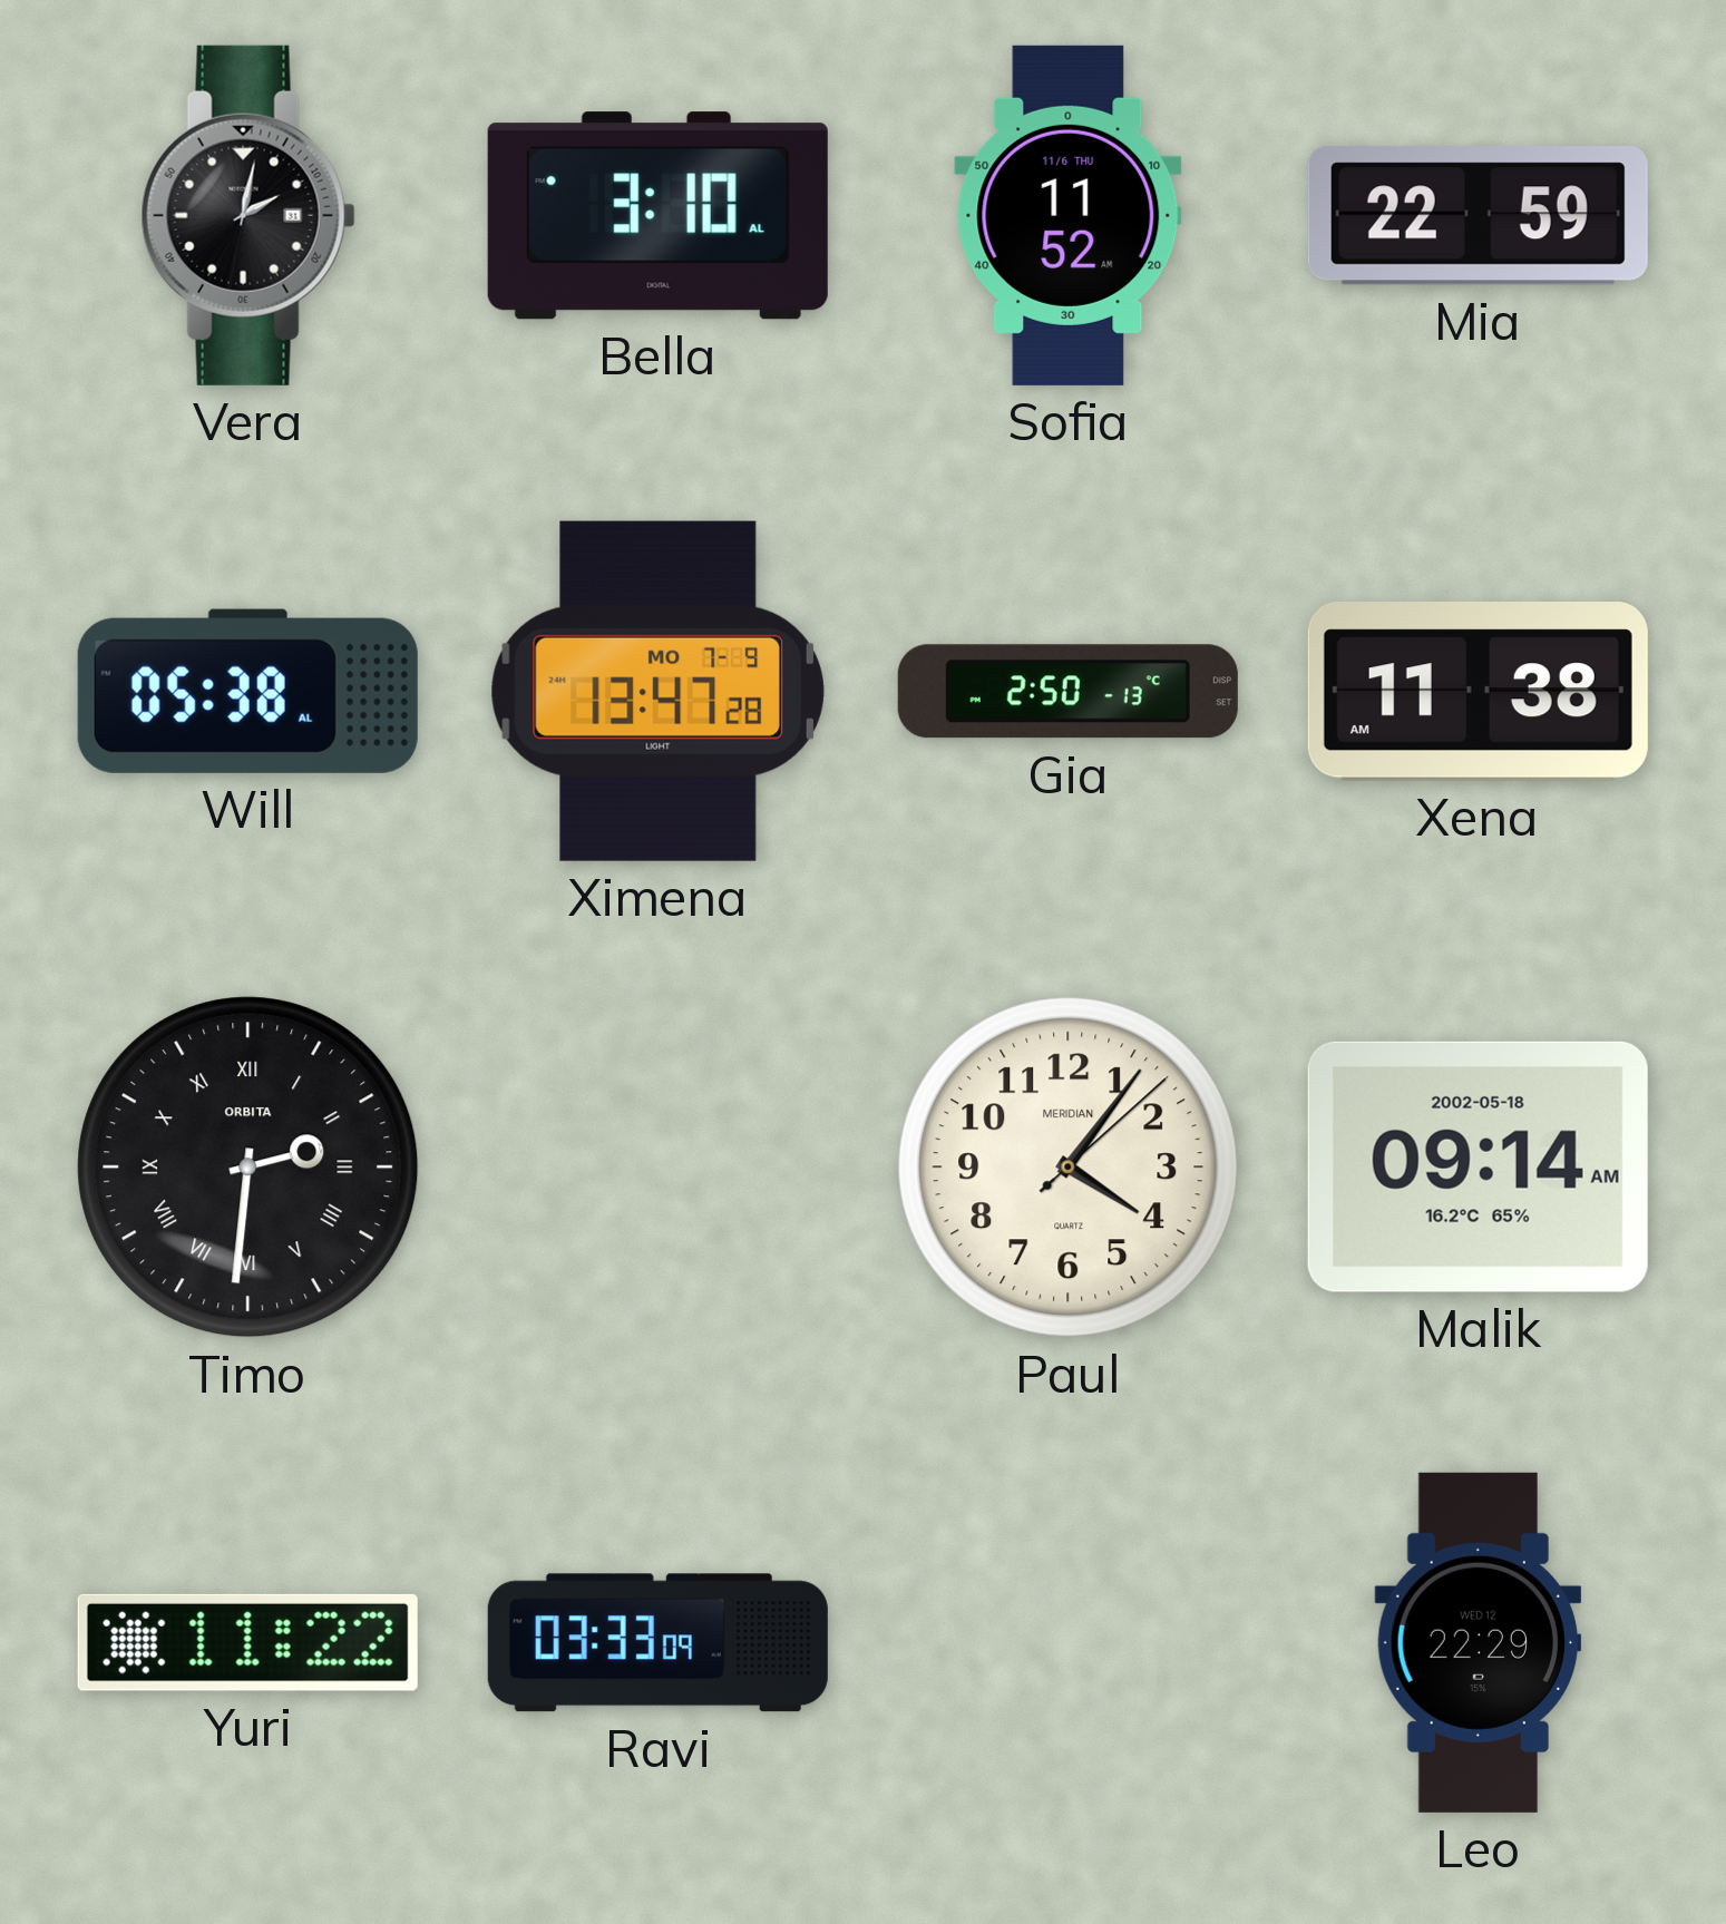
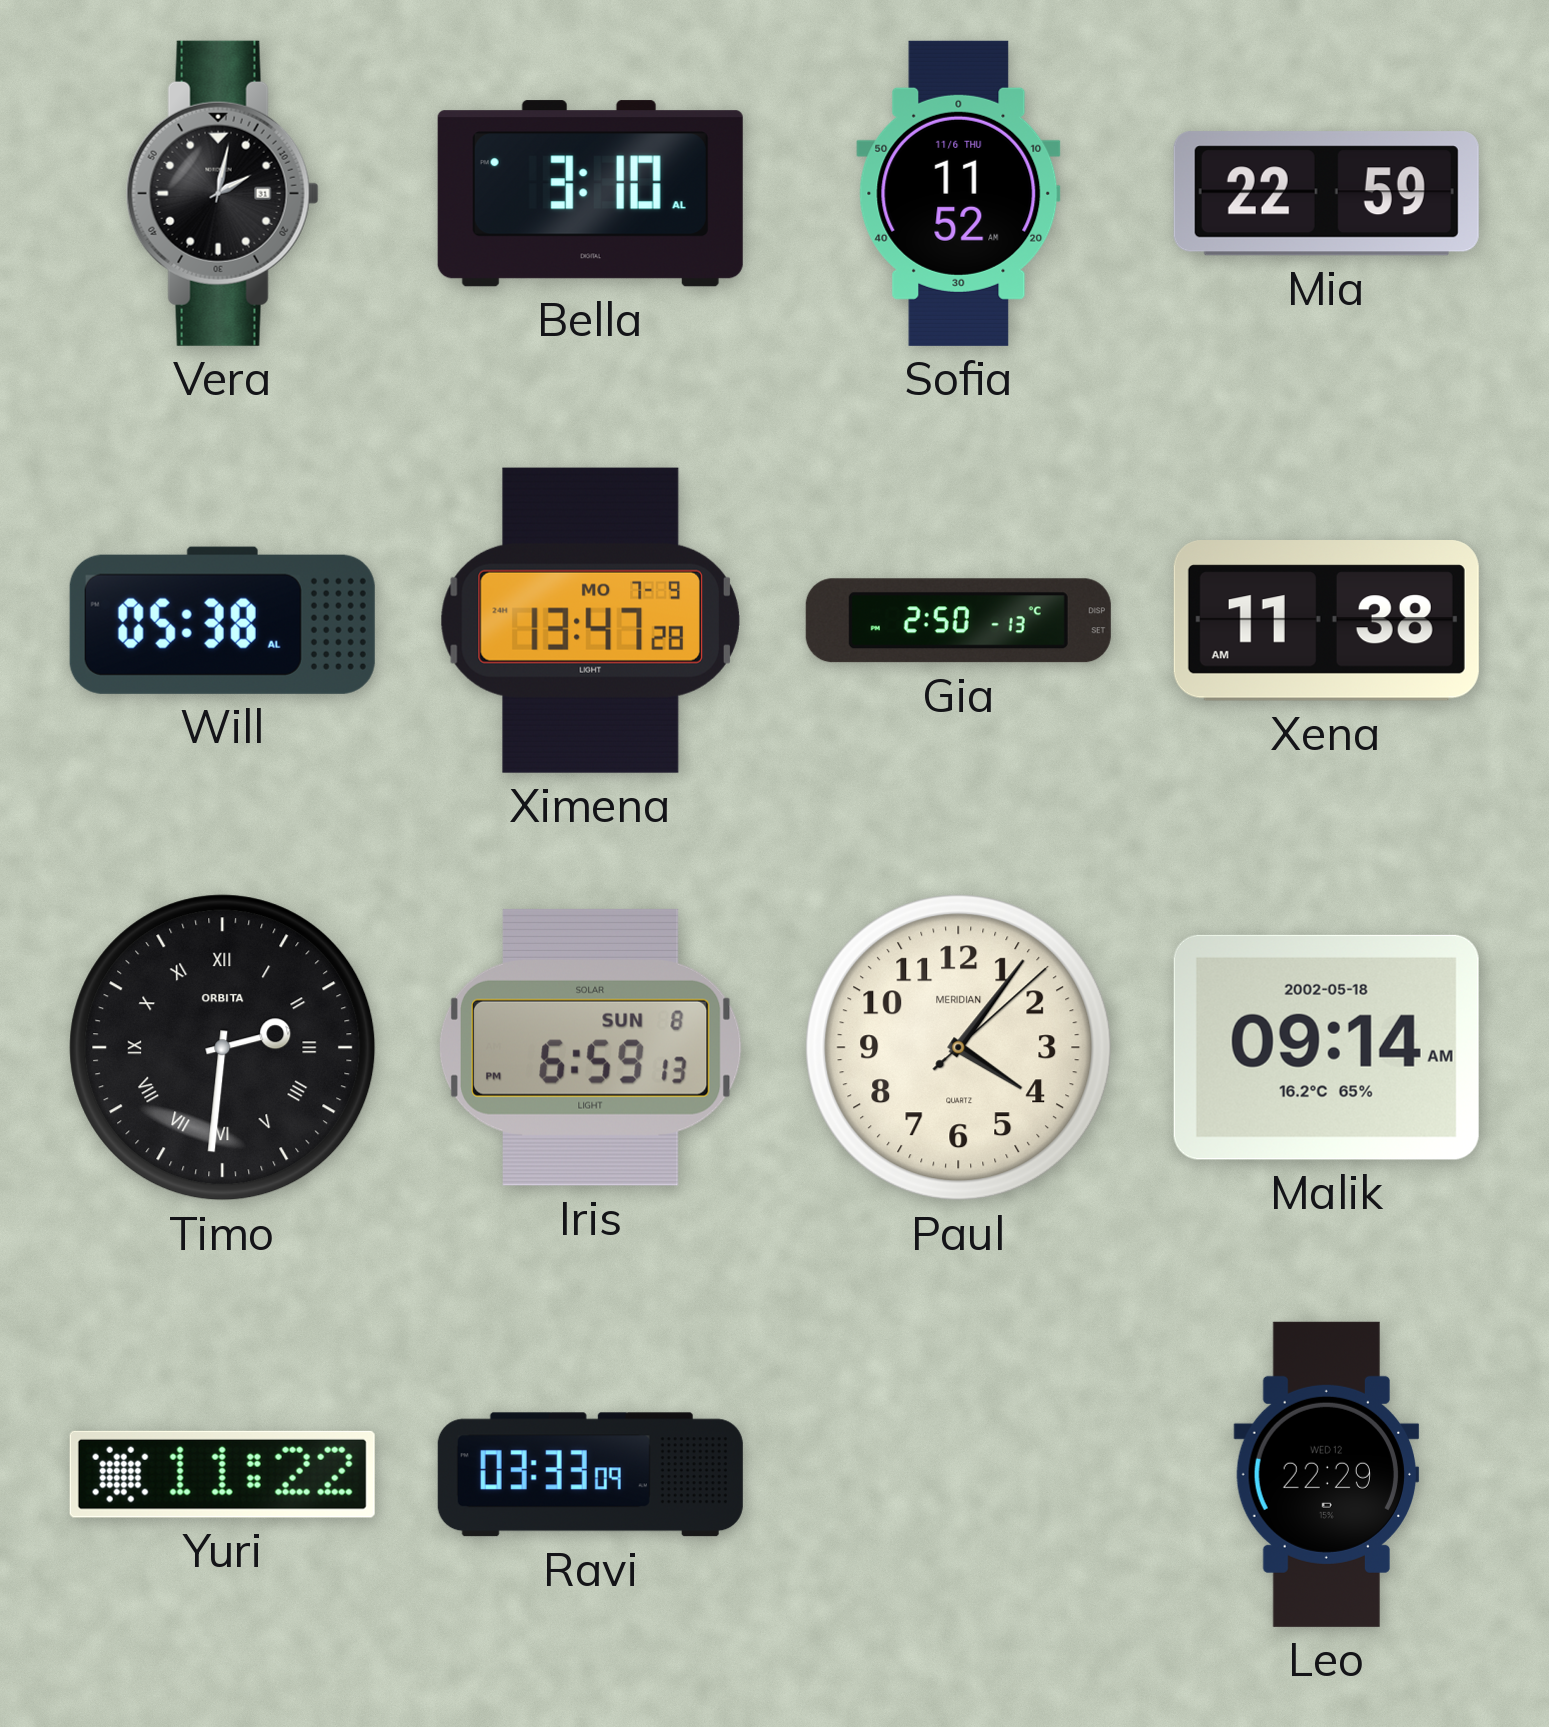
Iris: none -> 6:59 (590, 1047)
